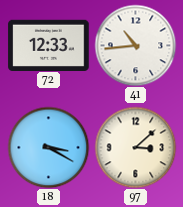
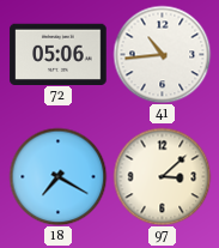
72: 12:33 -> 05:06 (59, 54)
18: 3:20 -> 7:20 (57, 176)
